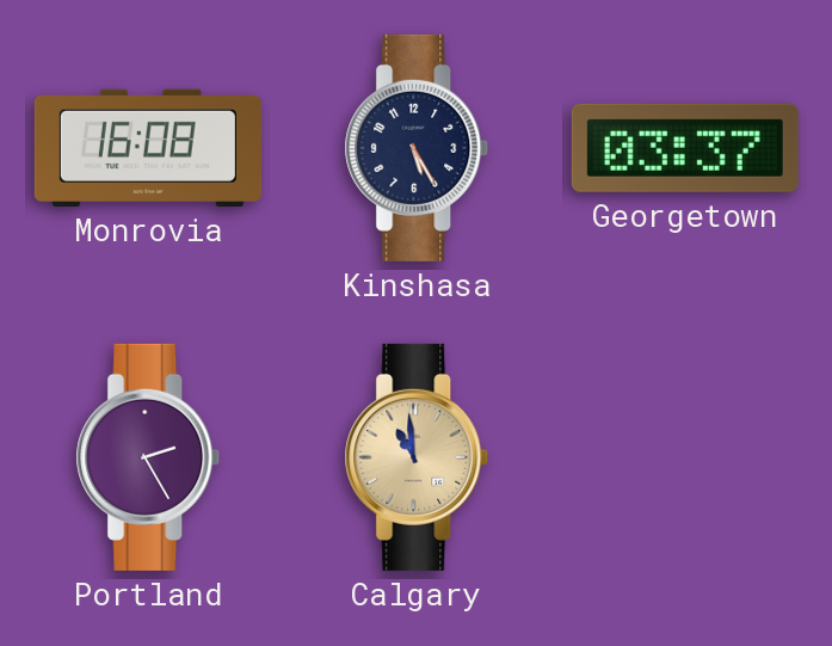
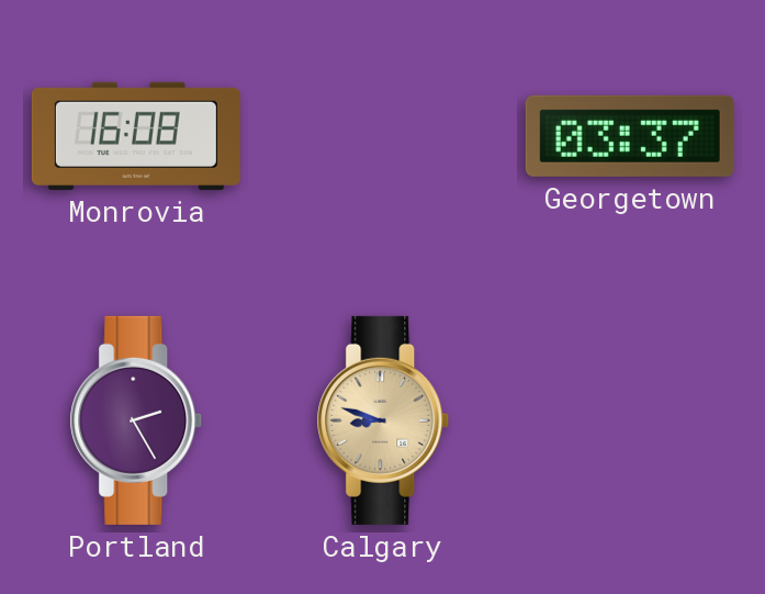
Kinshasa: 5:25 -> none (417, 148)
Calgary: 10:59 -> 8:48 (383, 421)
